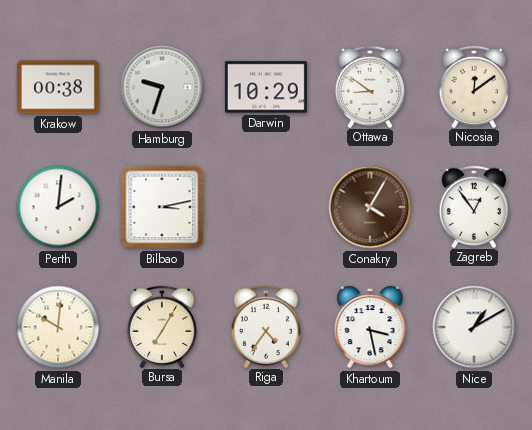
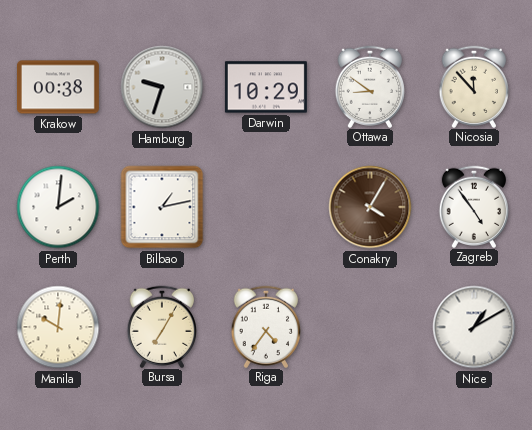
Nicosia: 12:09 -> 11:53 (473, 86)
Bilbao: 3:13 -> 1:13 (162, 207)
Zagreb: 12:54 -> 4:54 (473, 206)
Khartoum: 3:28 -> none (370, 327)
